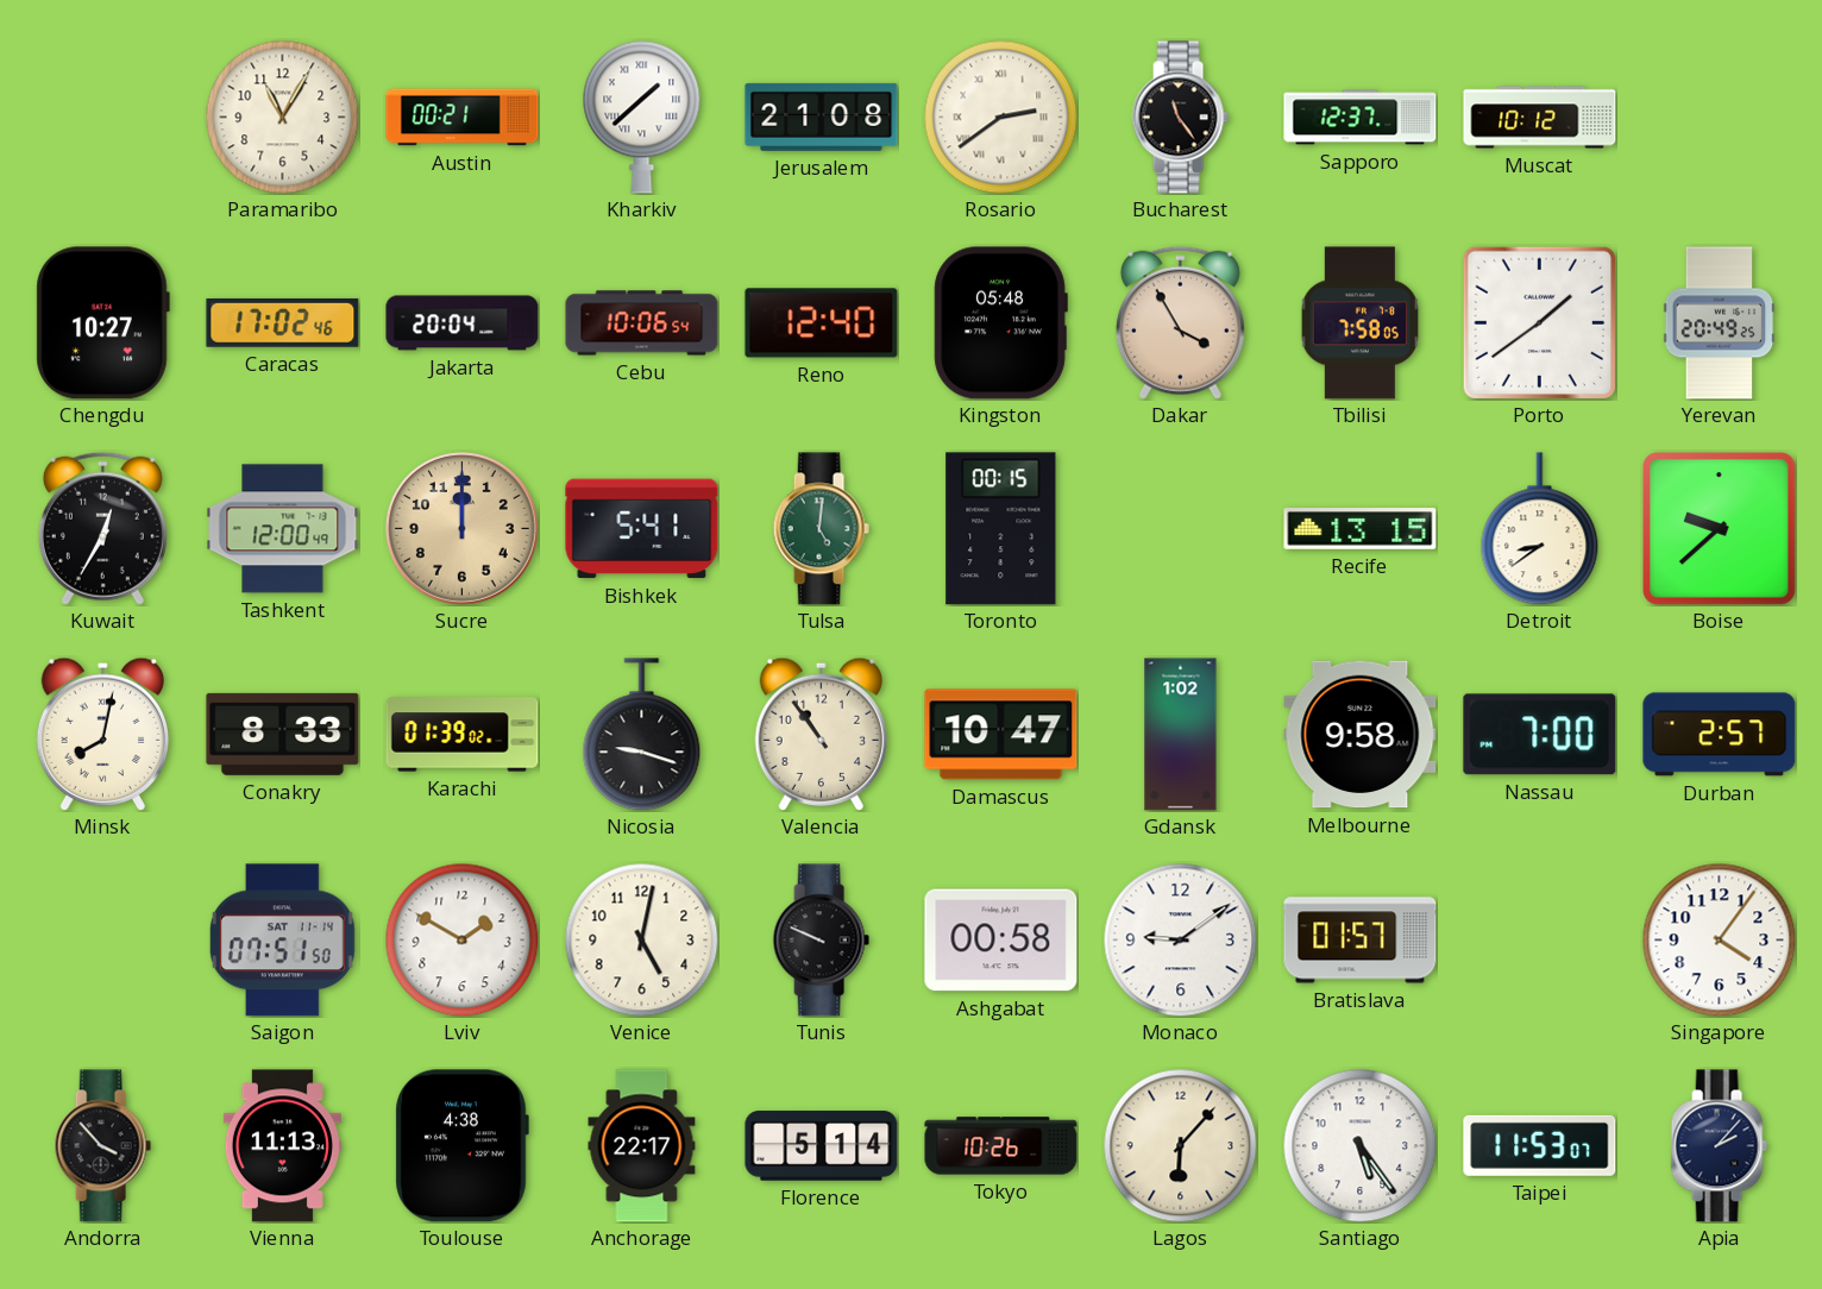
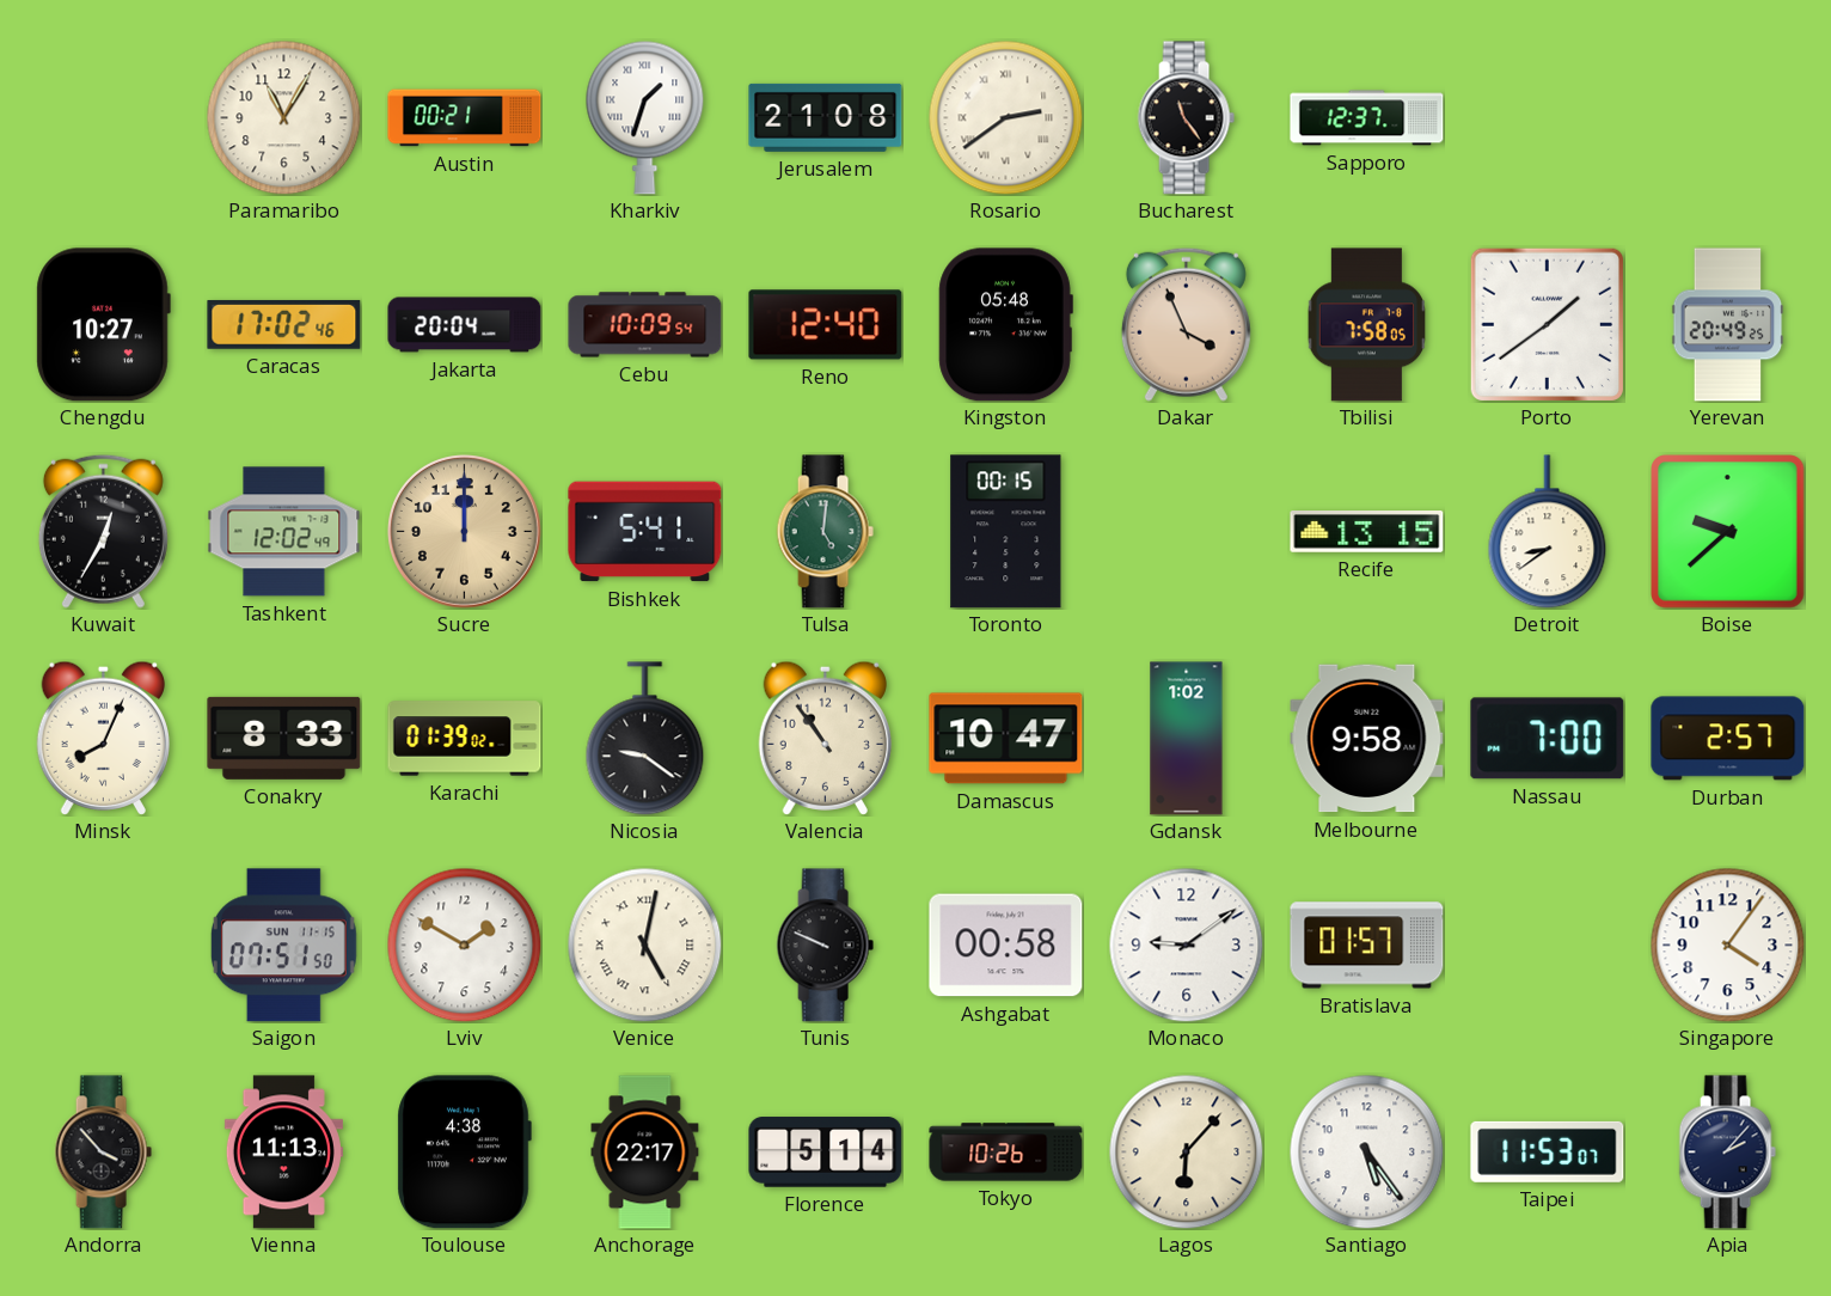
Kharkiv: 1:38 -> 1:33 (645, 117)
Muscat: 10:12 -> none (1540, 118)
Cebu: 10:06 -> 10:09 (645, 325)
Dakar: 3:55 -> 3:56 (1186, 324)
Tashkent: 12:00 -> 12:02 (284, 532)
Minsk: 8:02 -> 8:04 (103, 738)
Nicosia: 9:18 -> 9:21 (645, 739)
Saigon date: SAT 11-14 -> SUN 11-15 (283, 946)
Venice numerals: Arabic -> Roman (644, 945)
